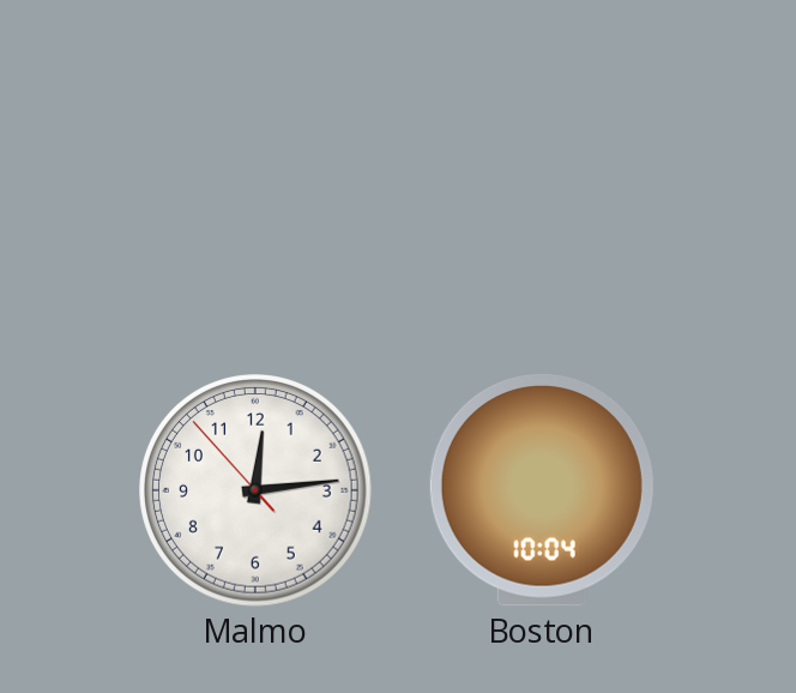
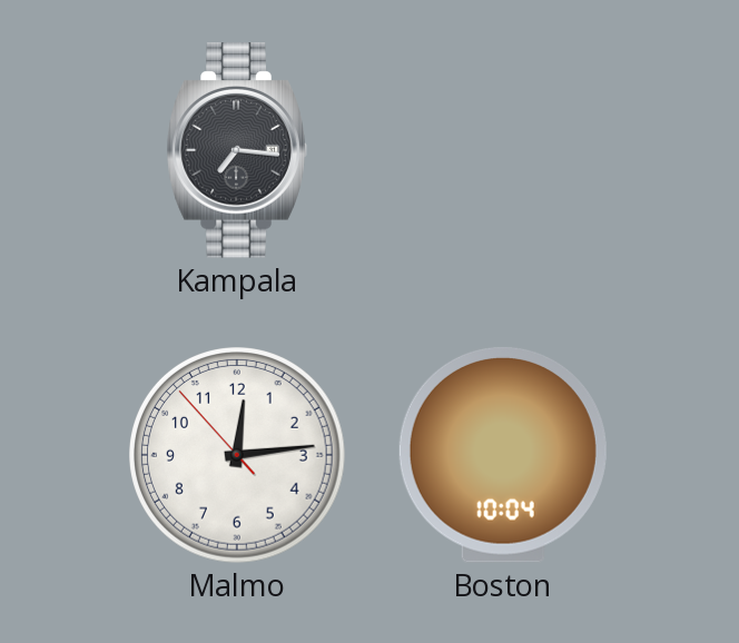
Kampala: none -> 7:16 (237, 150)
